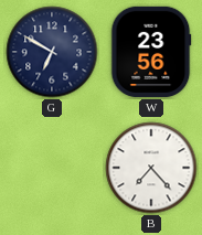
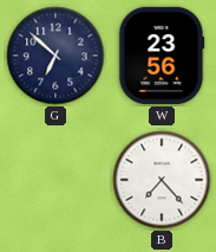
G: 6:50 -> 6:52 (55, 56)
